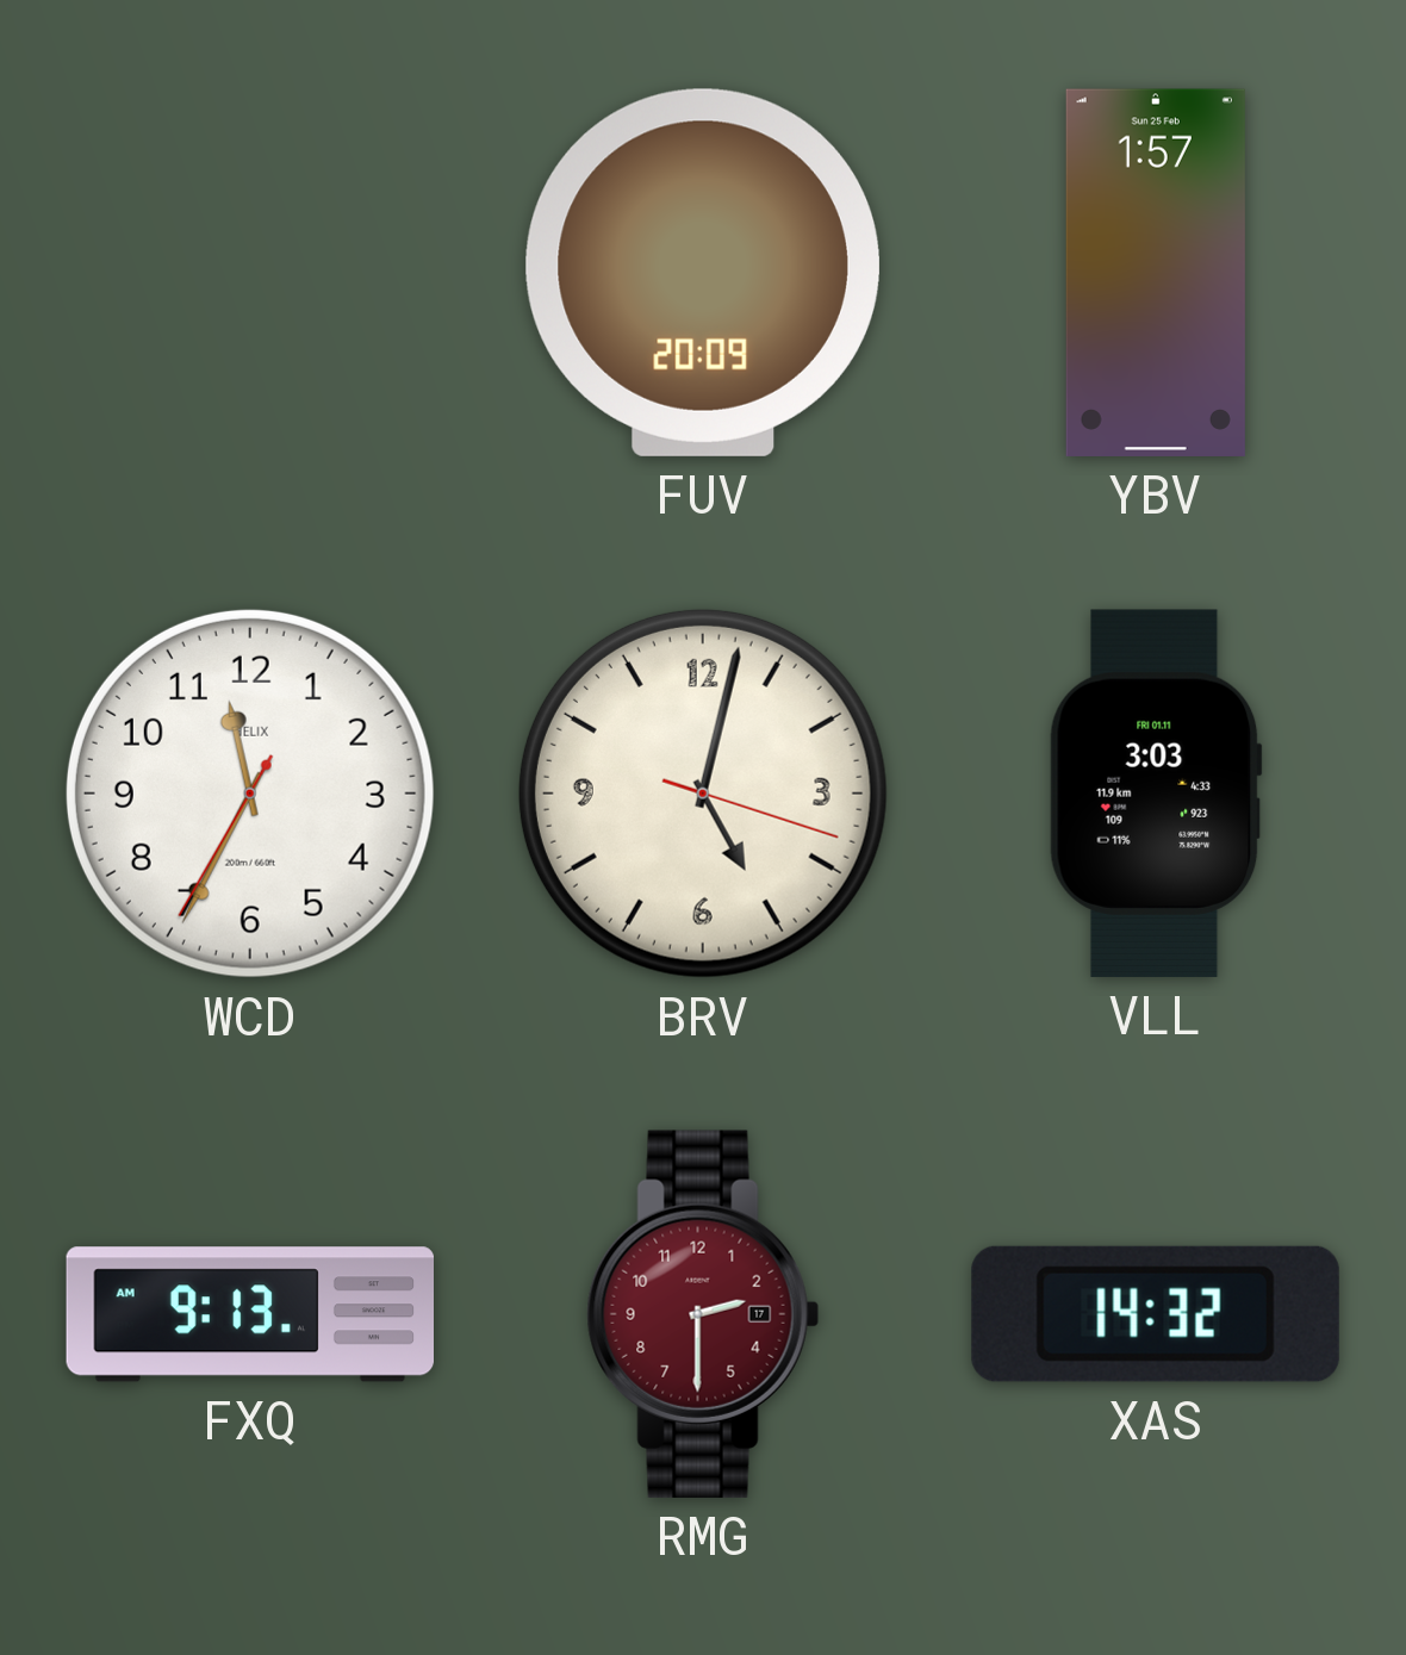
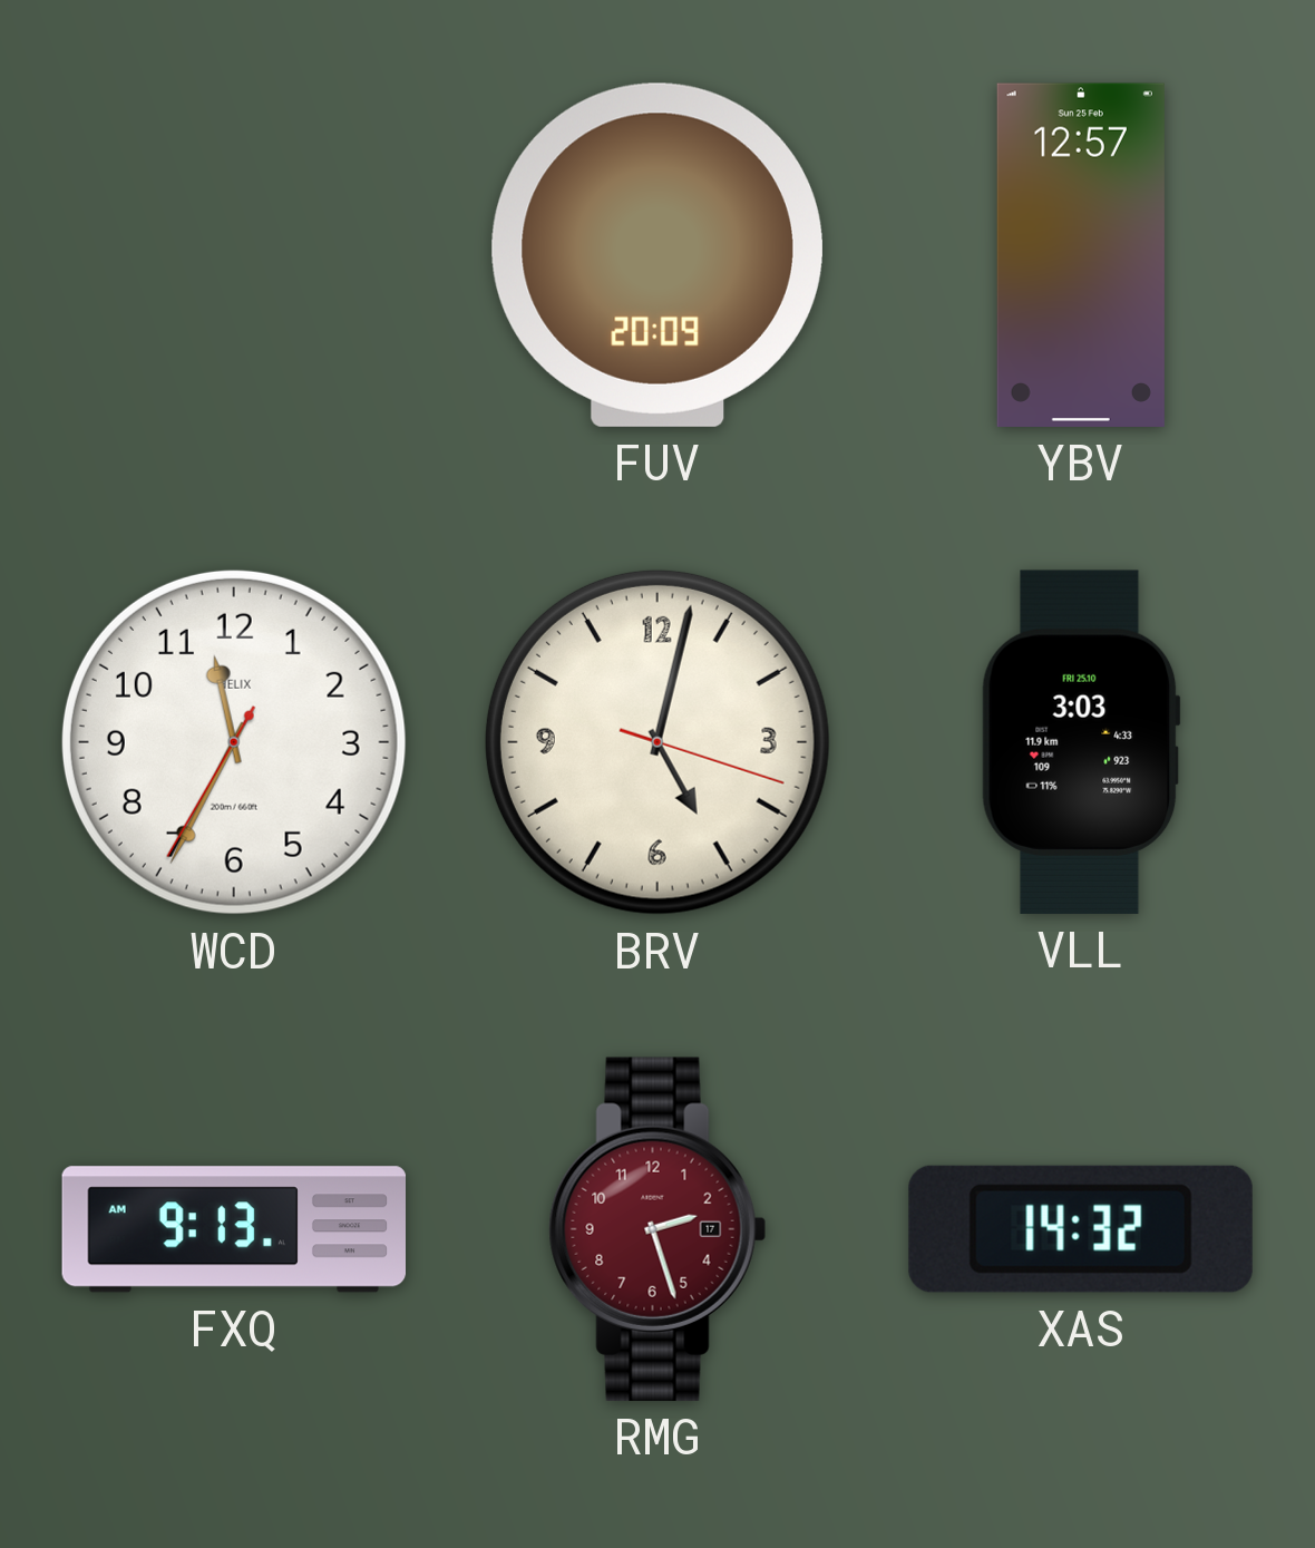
YBV: 1:57 -> 12:57 (1081, 255)
VLL date: FRI 01.11 -> FRI 25.10 (1081, 742)
RMG: 2:30 -> 2:27 (657, 1229)
